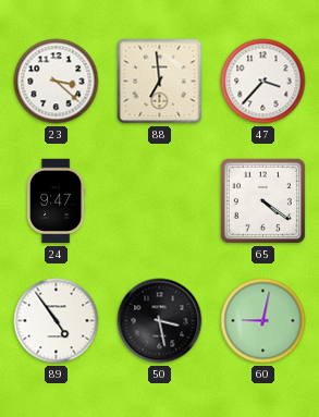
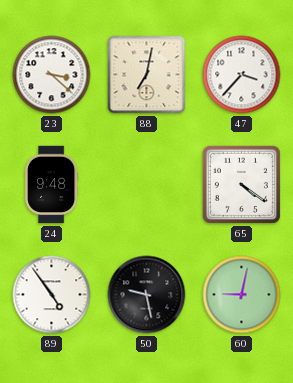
88: 6:59 -> 7:02 (147, 75)
24: 9:47 -> 9:48 (51, 185)
50: 3:28 -> 9:28 (147, 295)
